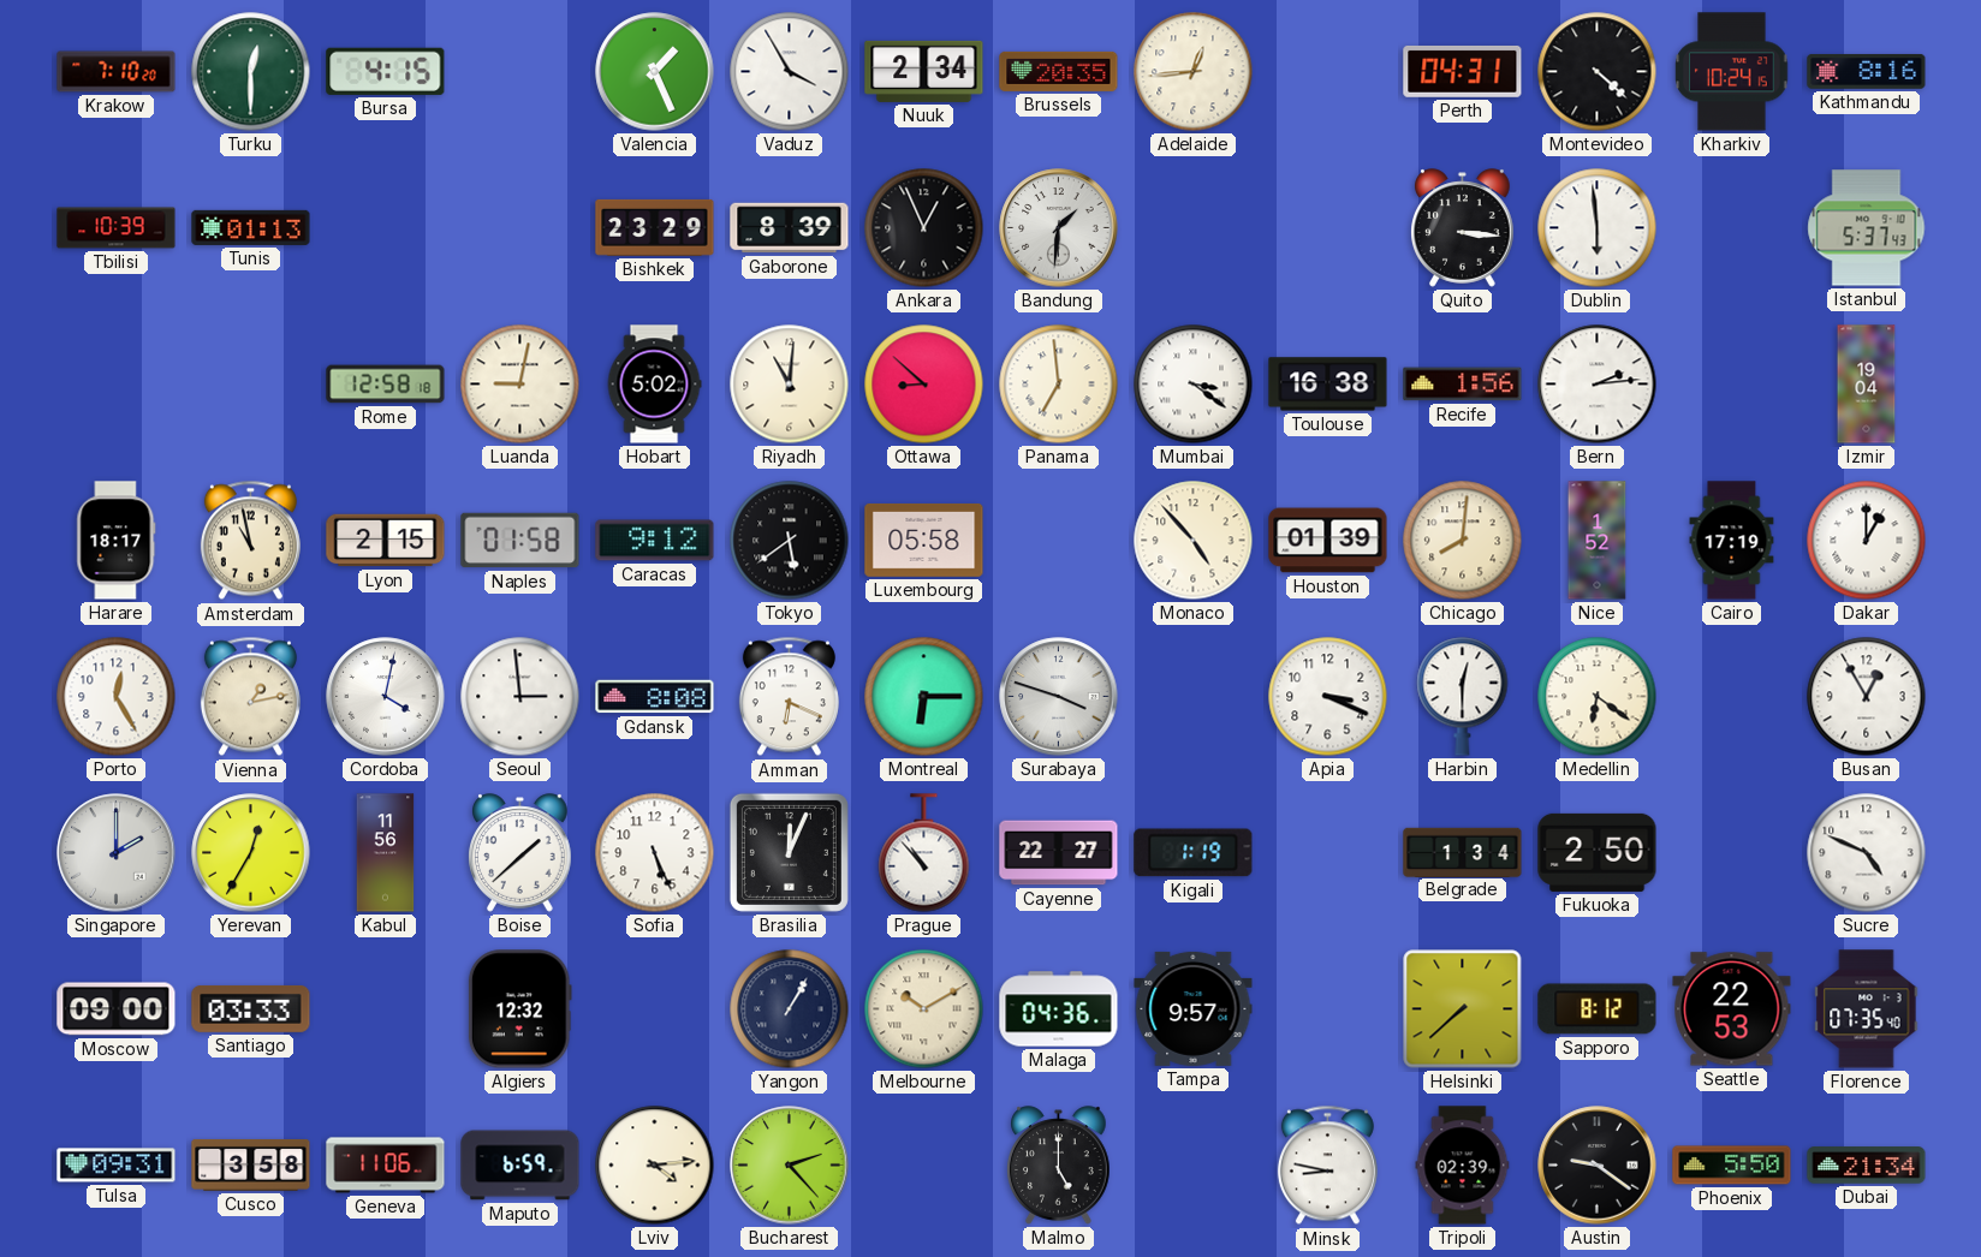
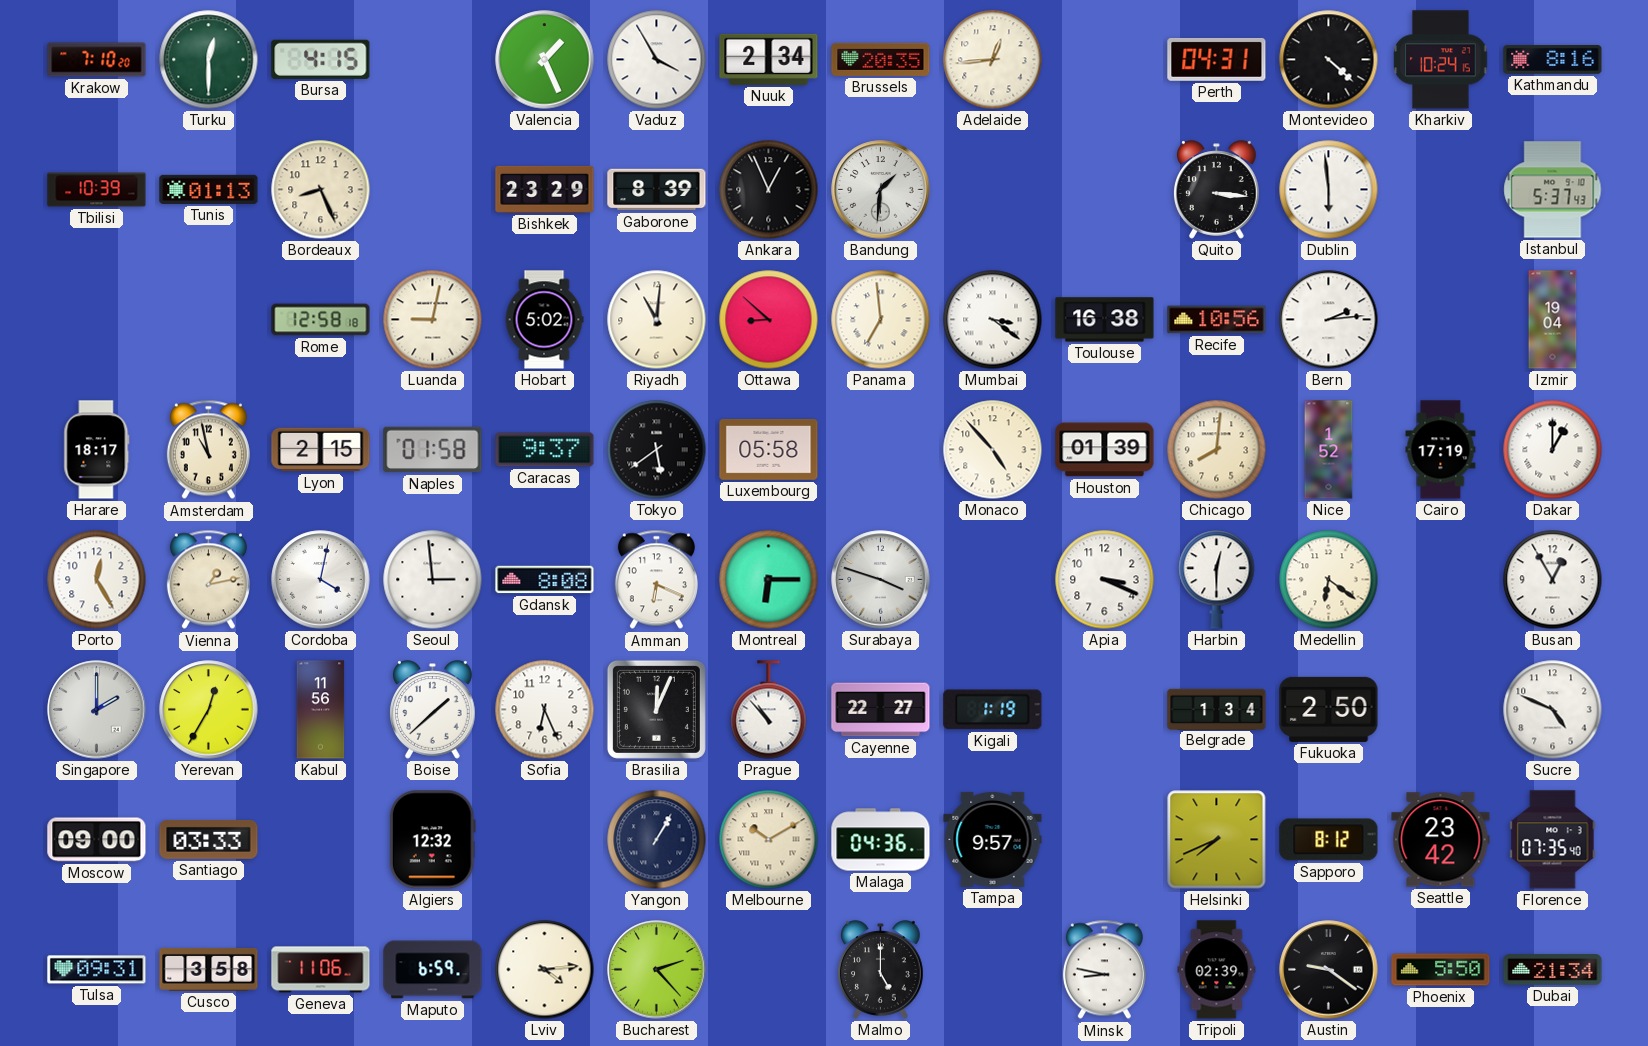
Bordeaux: none -> 8:26 (321, 190)
Recife: 1:56 -> 10:56 (1217, 320)
Caracas: 9:12 -> 9:37 (545, 450)
Sofia: 5:26 -> 6:26 (545, 710)
Helsinki: 7:38 -> 7:41 (1217, 840)
Seattle: 22:53 -> 23:42 (1441, 840)
